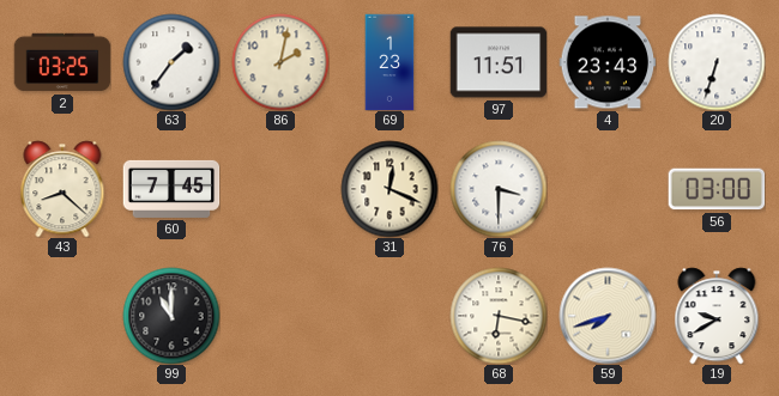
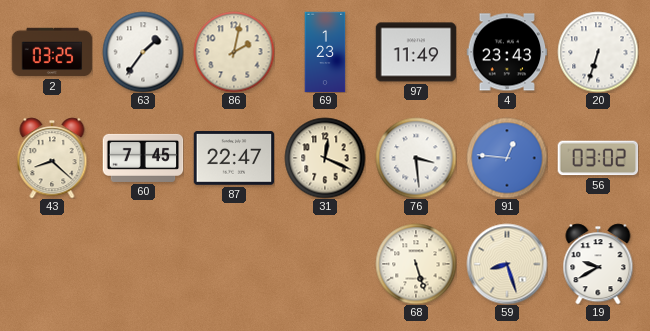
97: 11:51 -> 11:49 (416, 52)
87: none -> 22:47 (234, 158)
76: 3:30 -> 3:29 (416, 158)
91: none -> 12:46 (507, 158)
56: 03:00 -> 03:02 (598, 158)
99: 11:00 -> none (171, 316)
68: 6:17 -> 5:27 (416, 264)
59: 7:42 -> 8:27 (507, 264)
